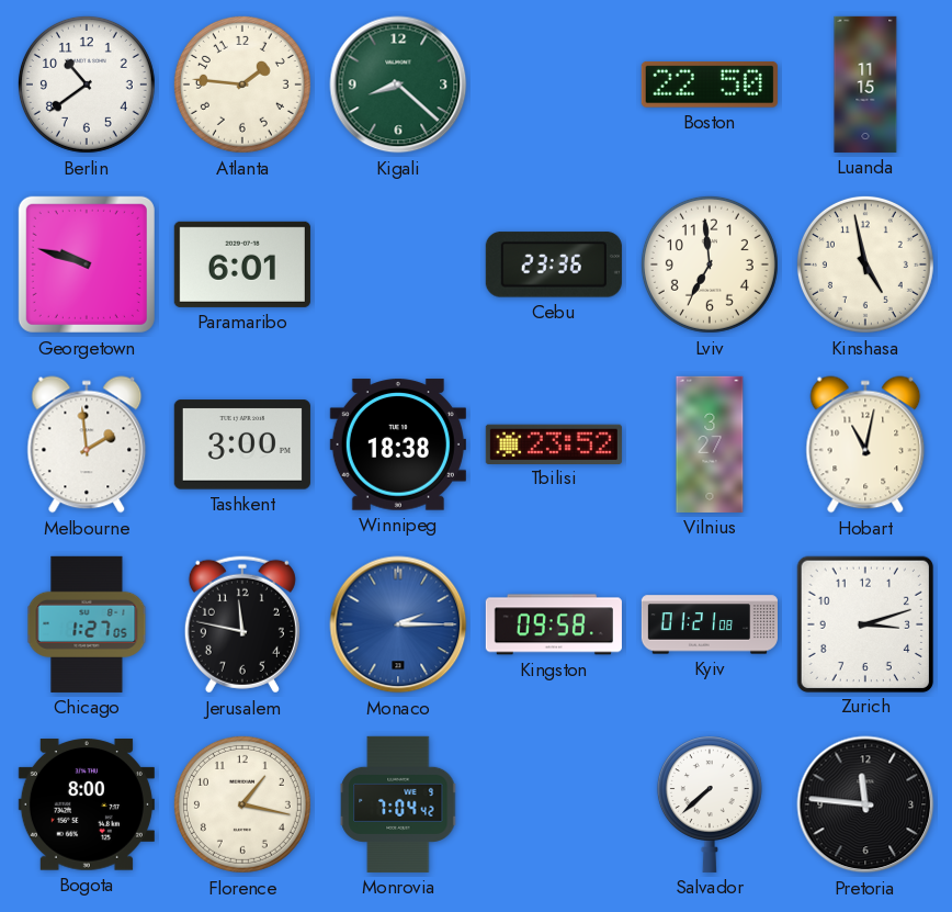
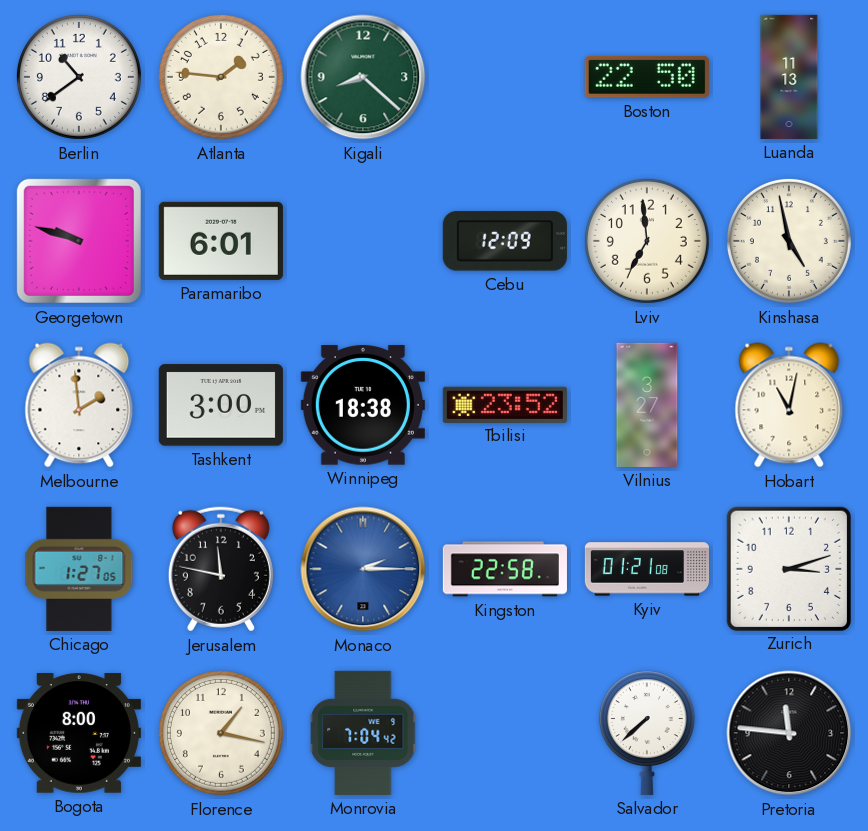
Luanda: 11:15 -> 11:13 (789, 77)
Cebu: 23:36 -> 12:09 (505, 241)
Kingston: 09:58 -> 22:58 (505, 569)
